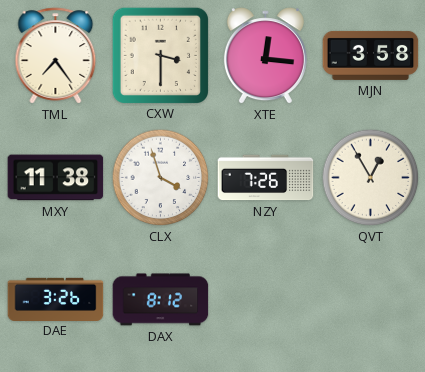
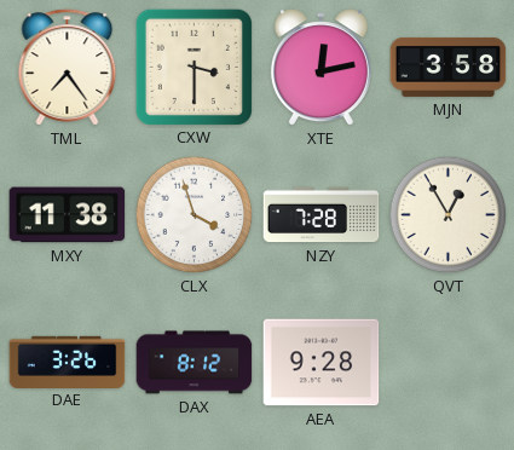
XTE: 12:16 -> 12:13 (320, 68)
NZY: 7:26 -> 7:28 (322, 215)
AEA: none -> 9:28 (322, 363)
